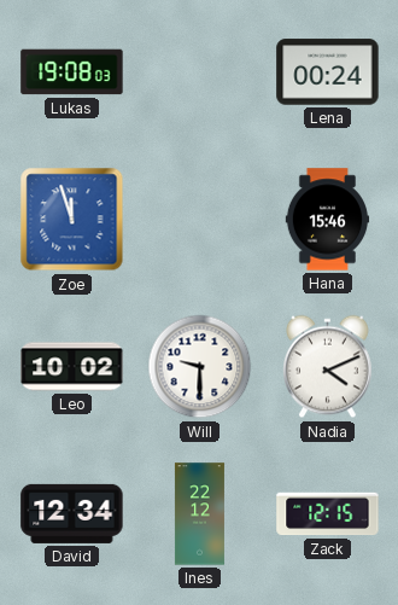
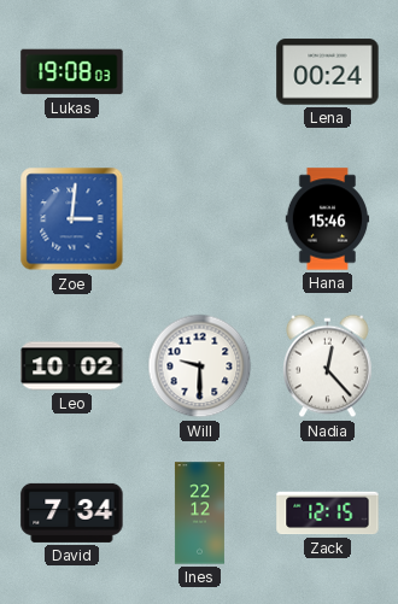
Zoe: 11:57 -> 3:01 (72, 219)
Nadia: 4:11 -> 12:23 (328, 366)
David: 12:34 -> 7:34 (72, 512)
